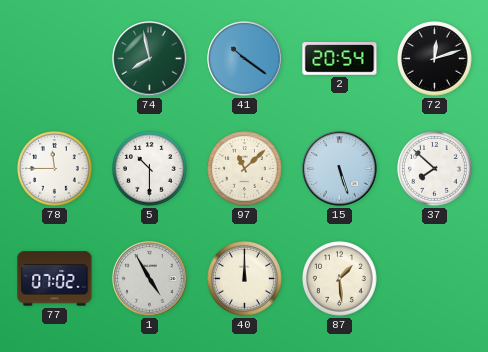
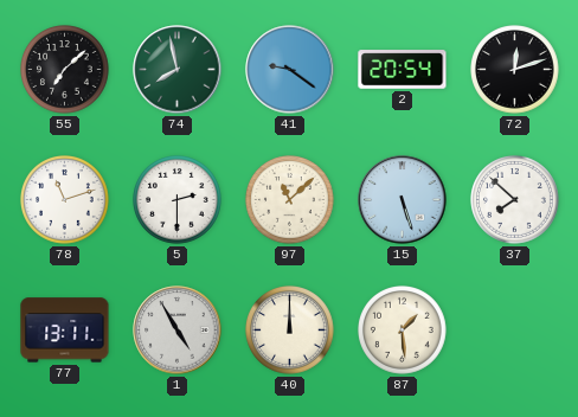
55: none -> 7:08 (65, 70)
41: 10:21 -> 9:21 (290, 70)
78: 11:45 -> 11:12 (65, 200)
5: 10:30 -> 2:30 (178, 200)
77: 07:02 -> 13:11 (65, 331)
